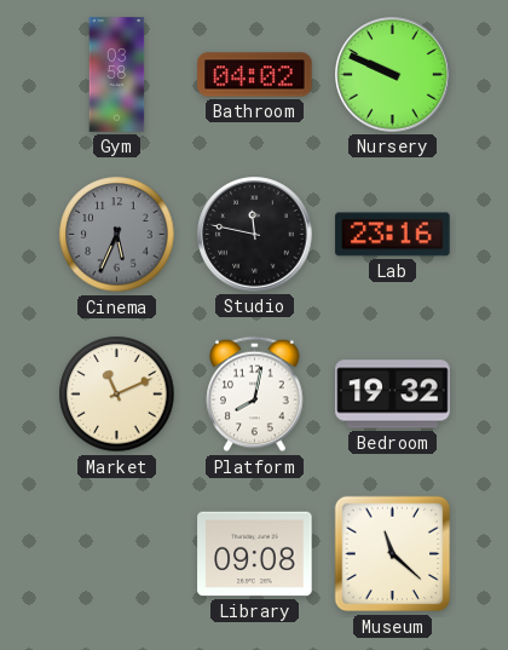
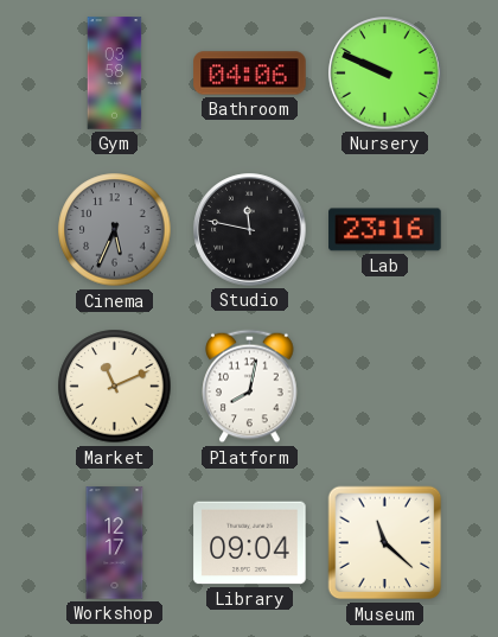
Bathroom: 04:02 -> 04:06 (250, 74)
Bedroom: 19:32 -> none (393, 395)
Workshop: none -> 12:17 (115, 543)
Library: 09:08 -> 09:04 (250, 543)
